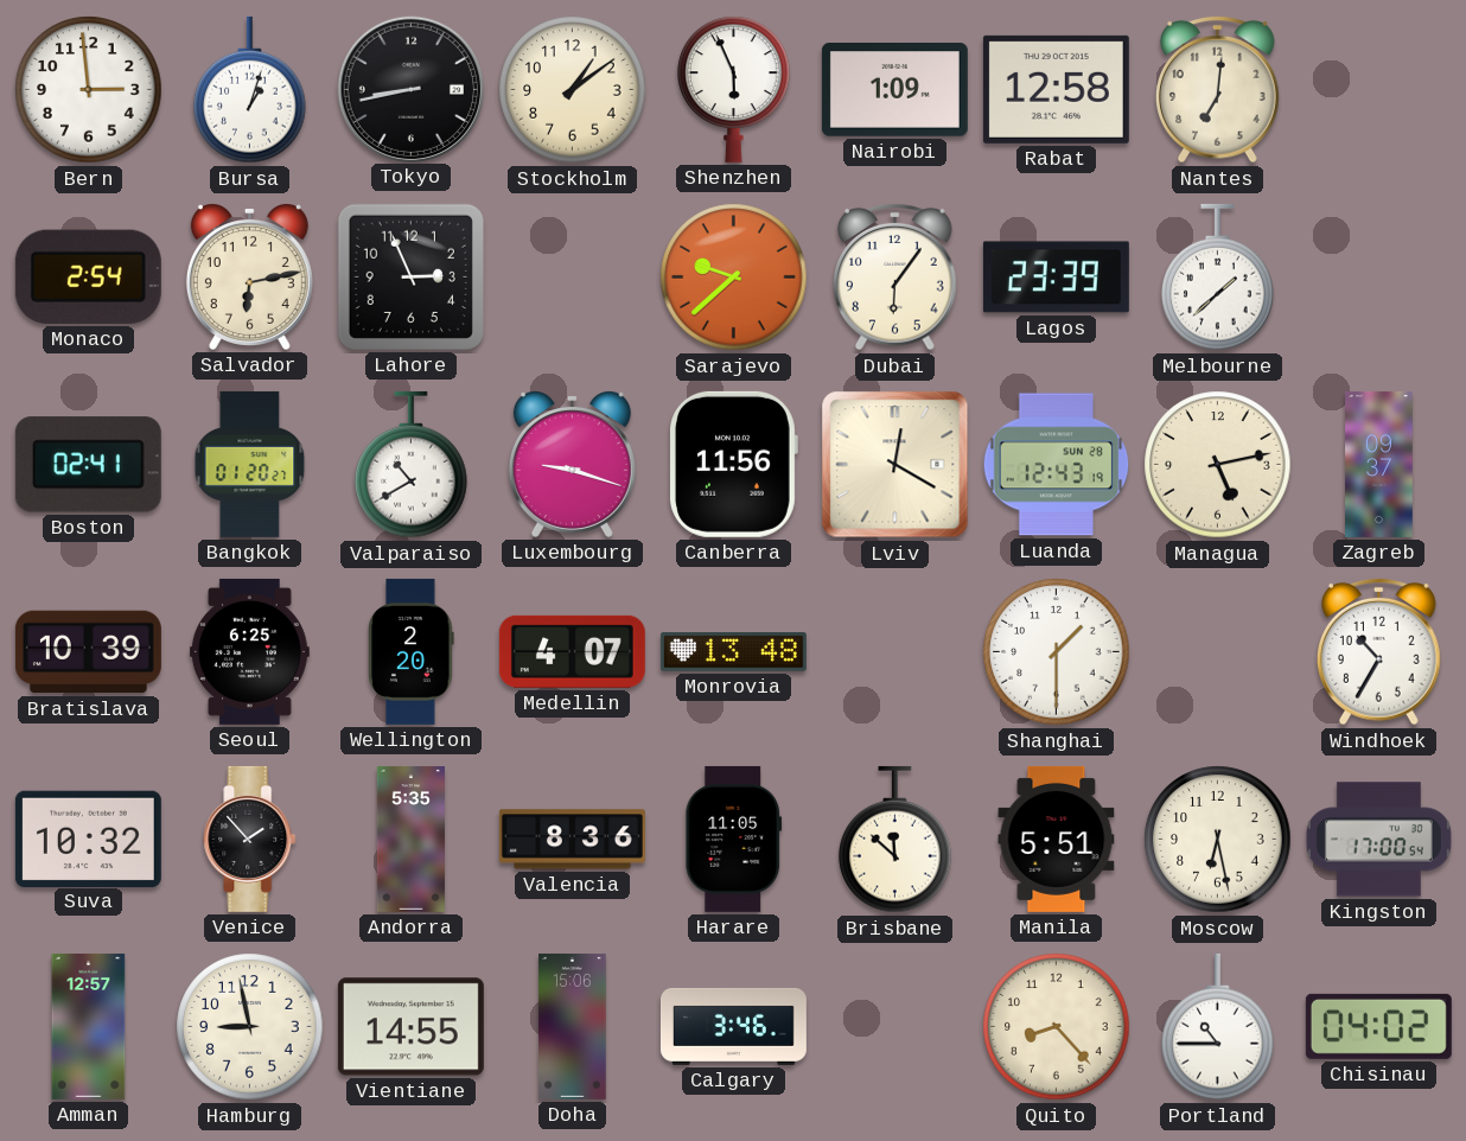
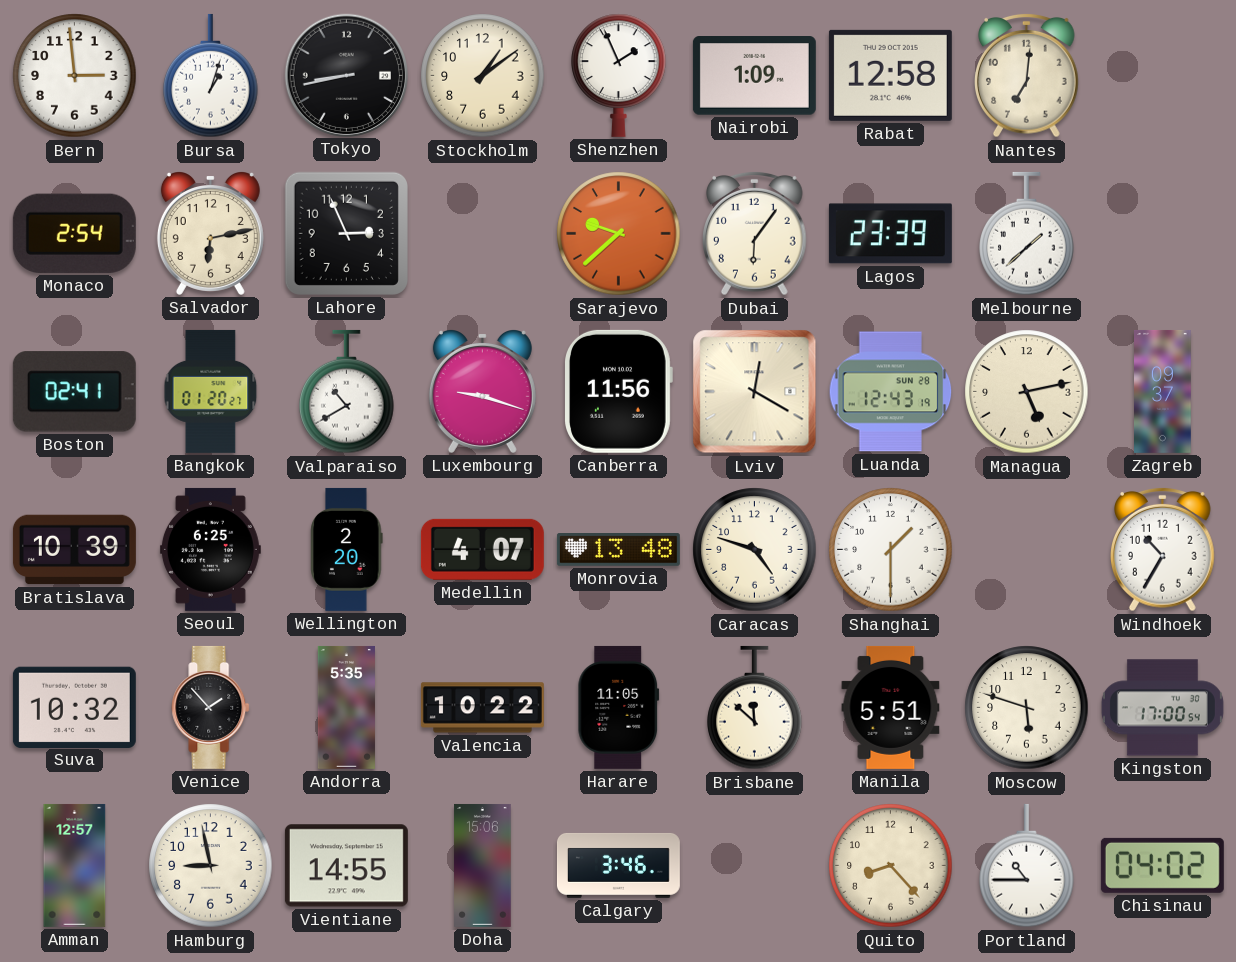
Shenzhen: 5:56 -> 1:56 (619, 75)
Caracas: none -> 4:48 (755, 550)
Valencia: 8:36 -> 10:22 (482, 708)
Moscow: 6:28 -> 5:48 (1027, 708)
